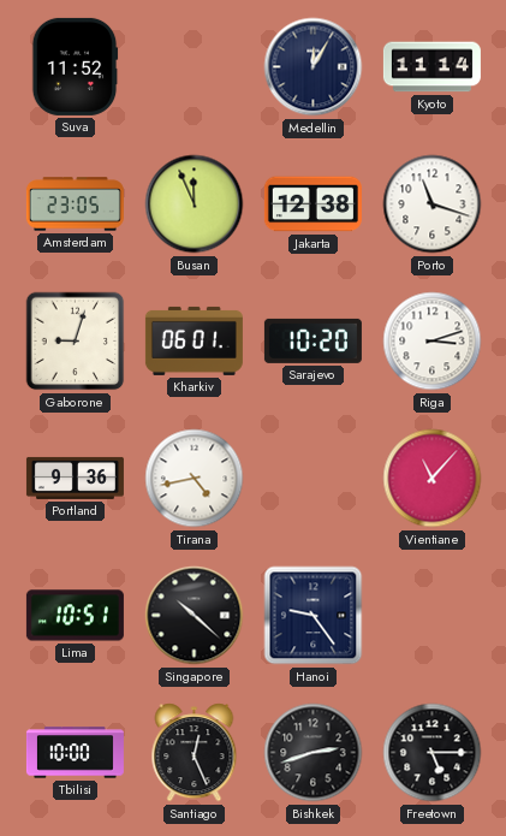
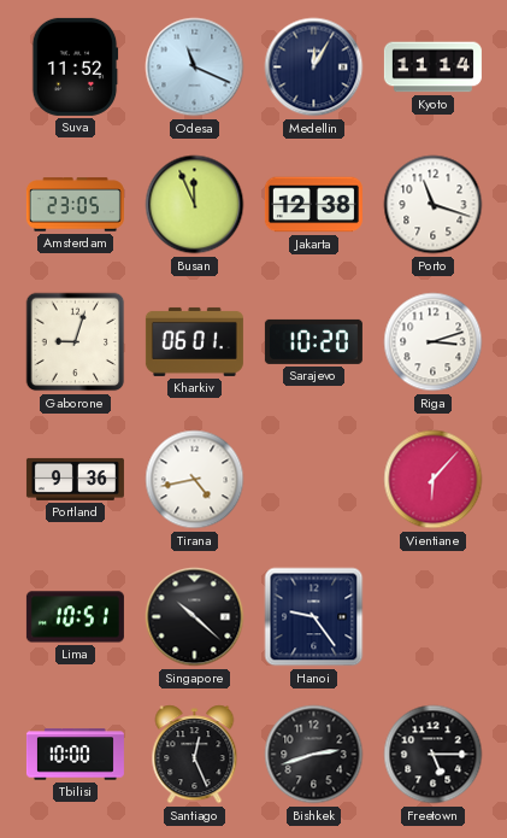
Odesa: none -> 11:19 (195, 68)
Vientiane: 11:07 -> 6:07 (434, 480)
